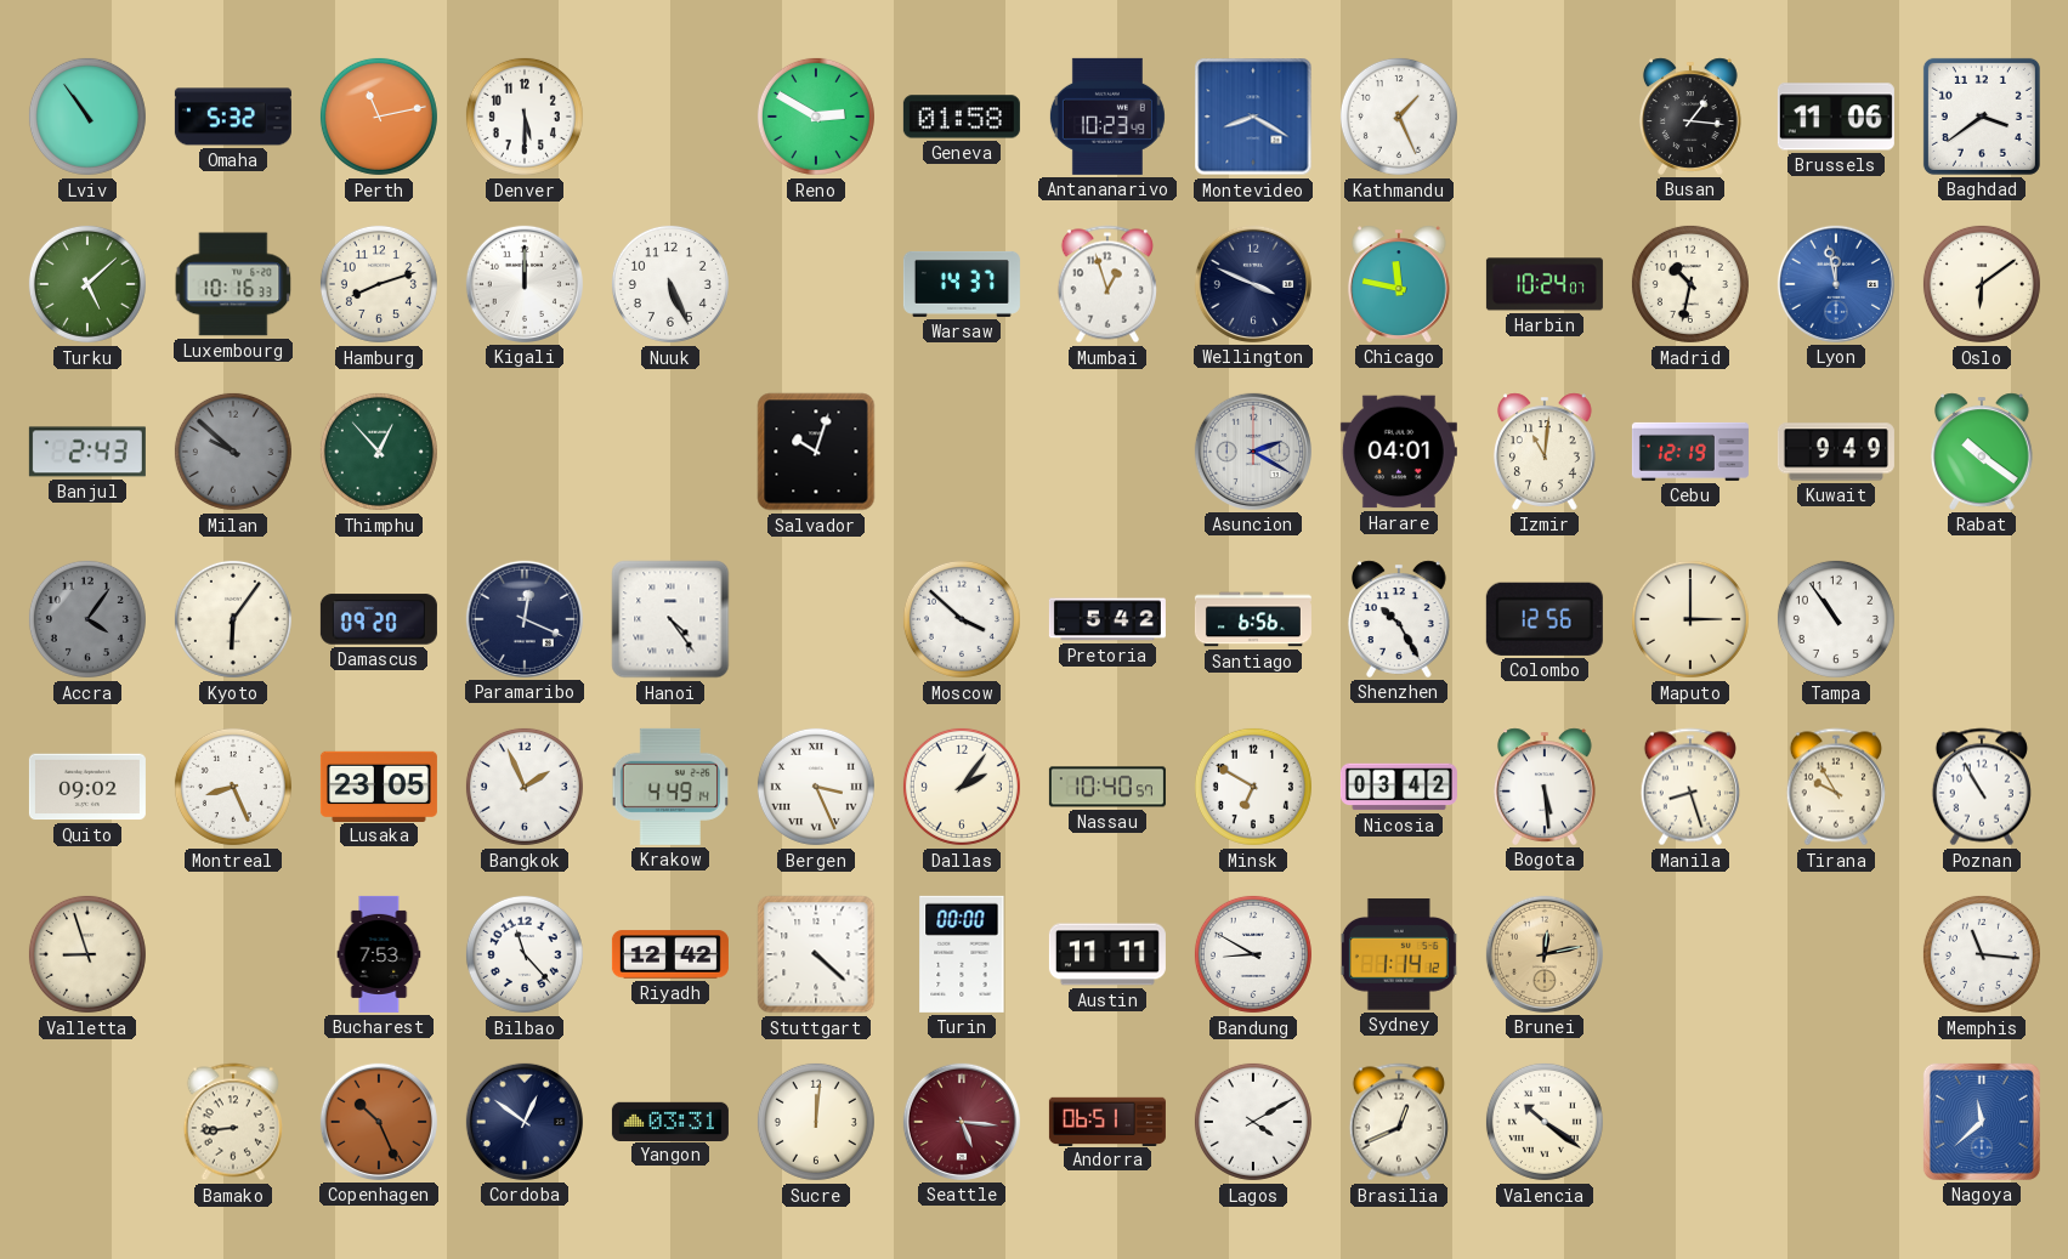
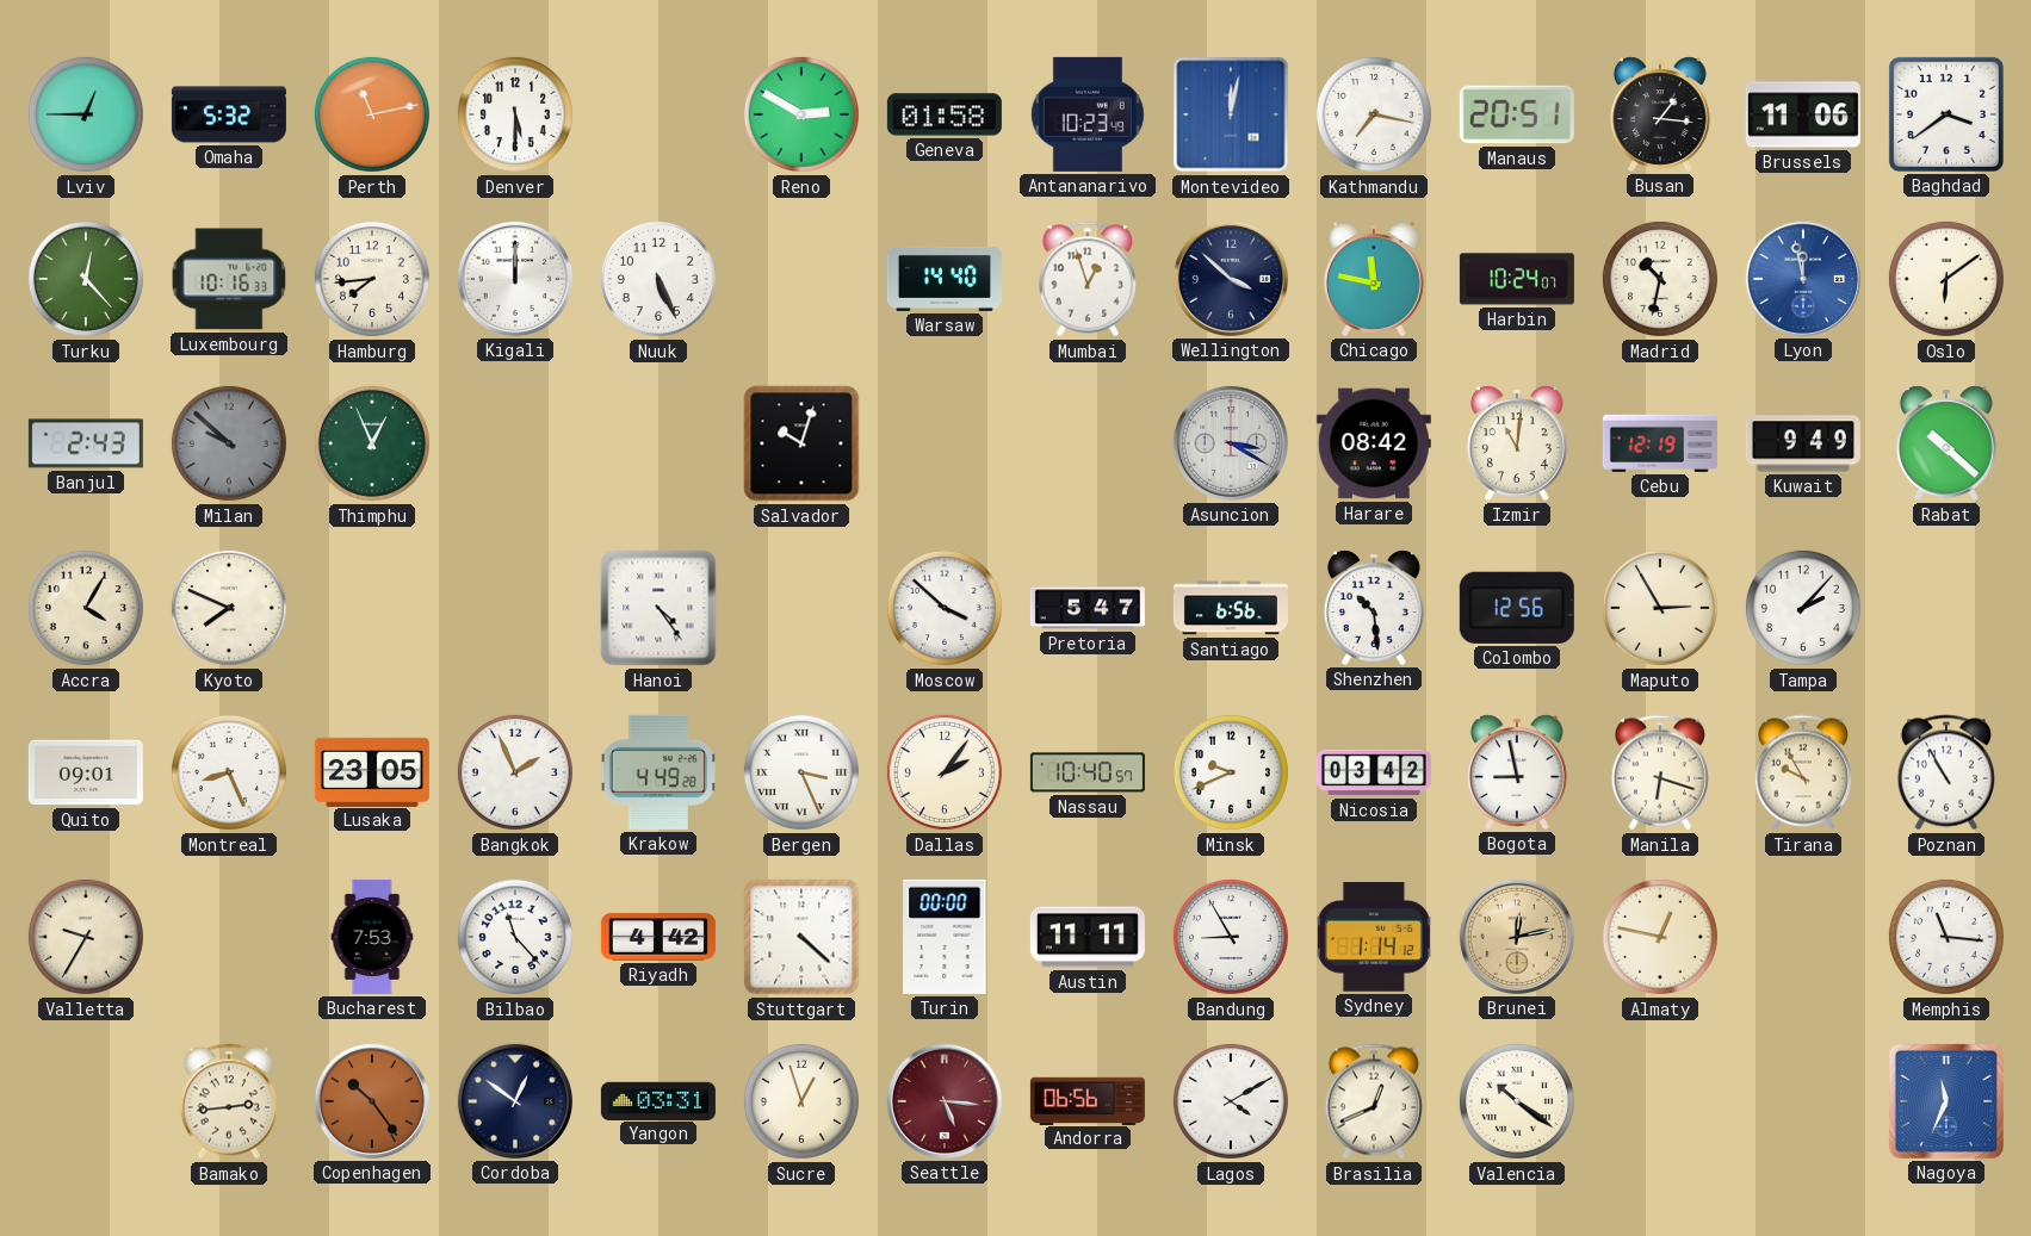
Lviv: 10:54 -> 12:45 (86, 114)
Montevideo: 8:20 -> 12:02 (1231, 114)
Kathmandu: 1:26 -> 7:17 (1374, 114)
Manaus: none -> 20:51 (1517, 114)
Turku: 5:08 -> 12:23 (86, 279)
Hamburg: 8:12 -> 7:44 (372, 279)
Warsaw: 14:37 -> 14:40 (945, 279)
Wellington: 3:49 -> 3:52 (1231, 279)
Thimphu: 12:53 -> 12:56 (372, 443)
Asuncion: 2:20 -> 3:20 (1231, 443)
Harare: 04:01 -> 08:42 (1374, 443)
Rabat: 10:21 -> 10:22 (1946, 443)
Accra: 4:06 -> 4:05 (86, 608)
Accra dial: grey -> cream (86, 608)
Kyoto: 6:06 -> 7:49 (229, 608)
Damascus: 09:20 -> none (379, 619)
Paramaribo: 12:19 -> none (525, 619)
Pretoria: 5:42 -> 5:47 (1088, 608)
Shenzhen: 10:25 -> 10:29 (1374, 608)
Maputo: 3:00 -> 2:55 (1660, 608)
Tampa: 10:54 -> 2:07 (1803, 608)
Quito: 09:02 -> 09:01 (86, 772)
Krakow: 4:49:14 -> 4:49:28 (658, 772)
Minsk: 6:50 -> 9:41 (1231, 772)
Bogota: 5:29 -> 8:58 (1517, 772)
Manila: 8:27 -> 6:18 (1660, 772)
Valletta: 8:57 -> 9:35 (86, 937)
Riyadh: 12:42 -> 4:42 (658, 937)
Bandung: 8:50 -> 8:55 (1231, 937)
Almaty: none -> 12:47 (1660, 937)
Bamako: 8:44 -> 2:44 (229, 1101)
Copenhagen: 10:26 -> 10:24 (372, 1101)
Sucre: 12:01 -> 12:57 (801, 1101)
Andorra: 06:51 -> 06:56 (1088, 1100)
Nagoya: 11:38 -> 11:34 (1946, 1101)
